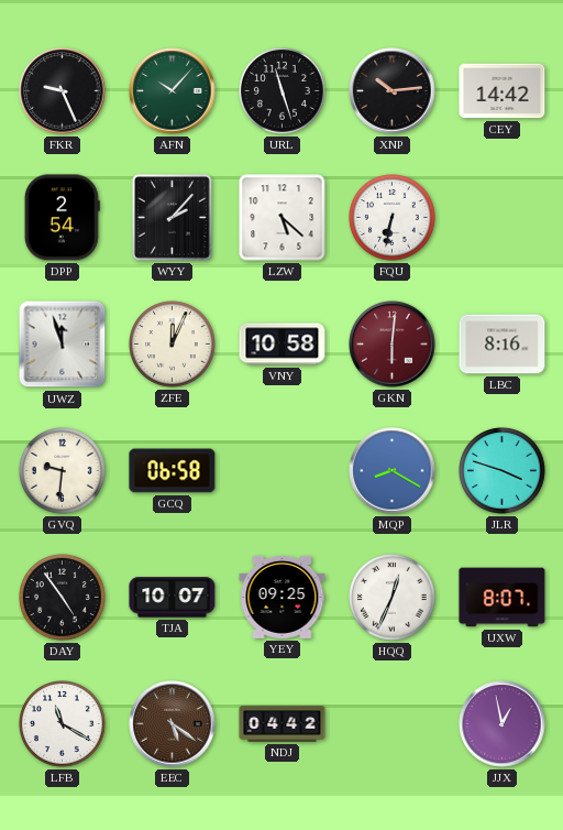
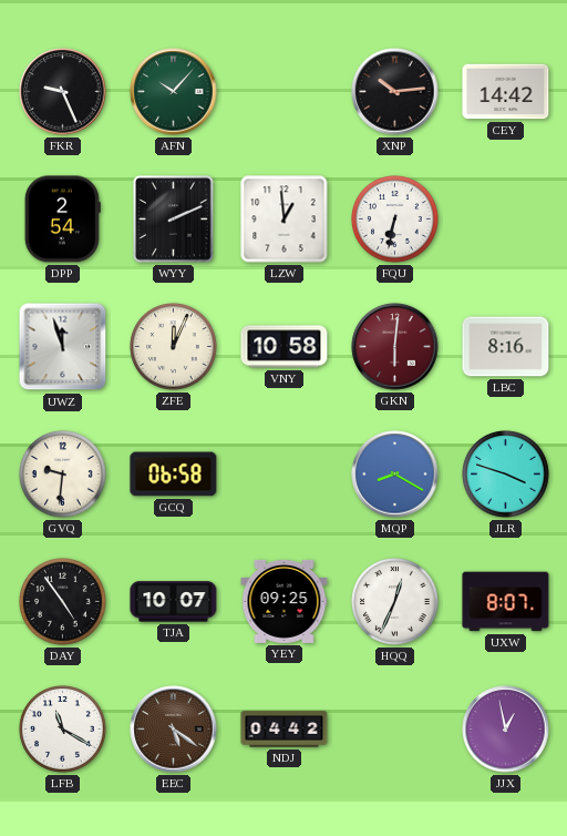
URL: 11:27 -> none (283, 91)
WYY: 2:07 -> 2:11 (174, 220)
LZW: 5:22 -> 12:59 (285, 220)
